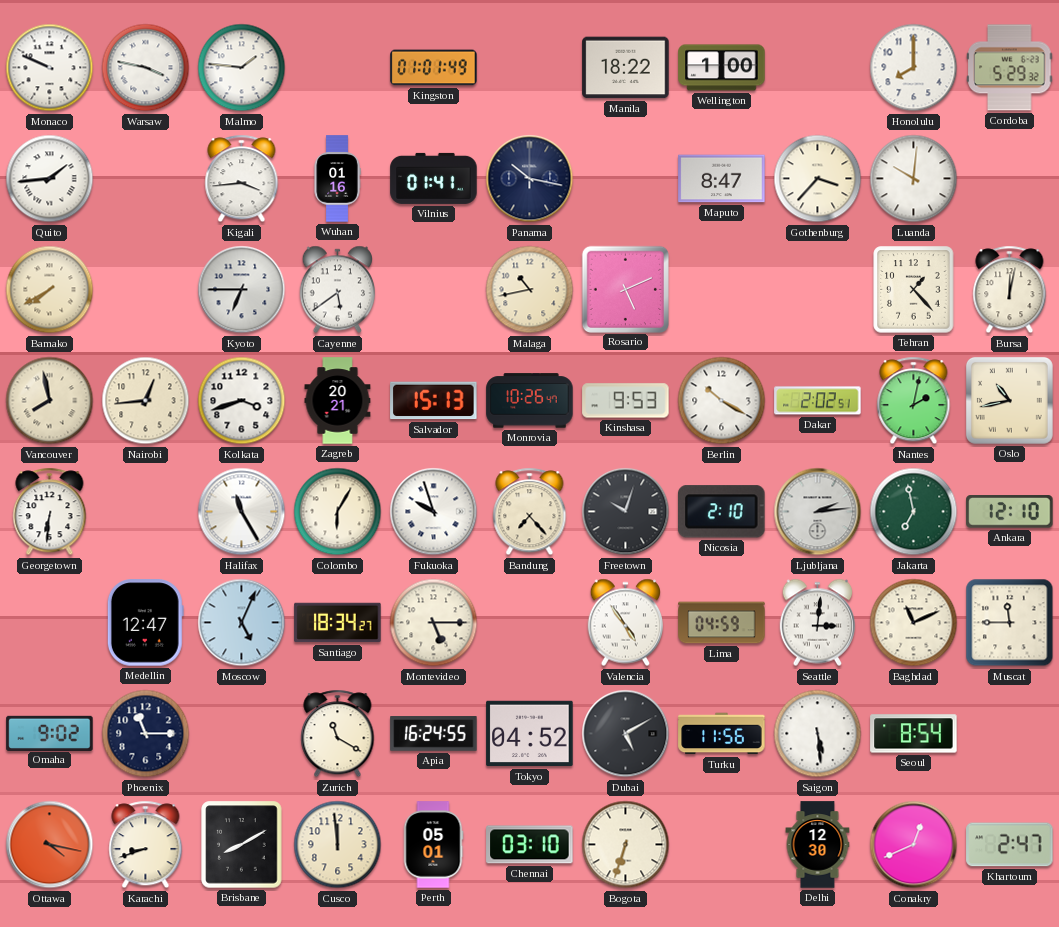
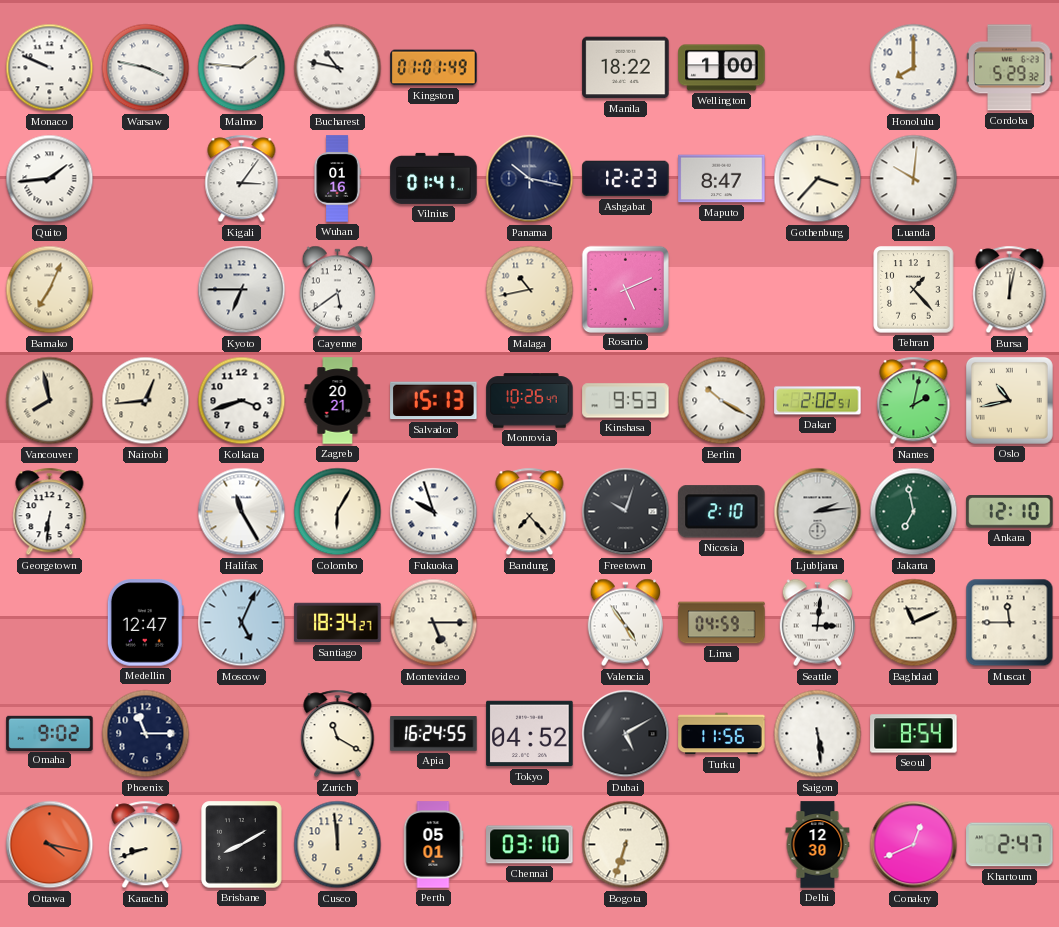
Bucharest: none -> 10:47 (338, 68)
Kigali: 3:44 -> 3:06 (242, 179)
Ashgabat: none -> 12:23 (626, 179)
Bamako: 7:40 -> 7:04 (50, 290)
